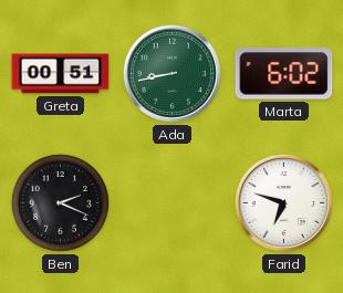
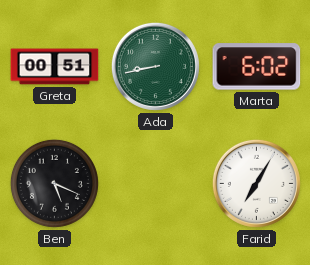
Ben: 2:19 -> 5:19 (54, 183)
Farid: 6:48 -> 7:05 (256, 183)
